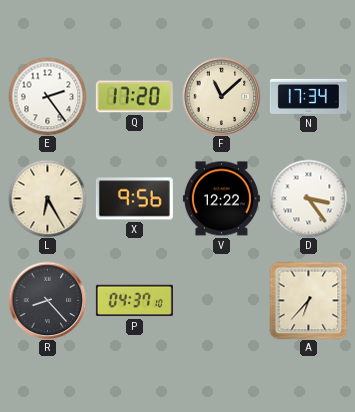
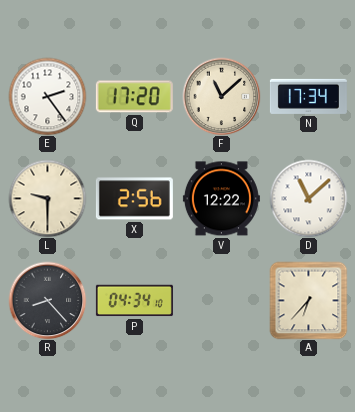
L: 6:25 -> 9:30 (47, 198)
X: 9:56 -> 2:56 (134, 199)
D: 3:24 -> 11:08 (308, 198)
P: 04:37 -> 04:34 (134, 301)
